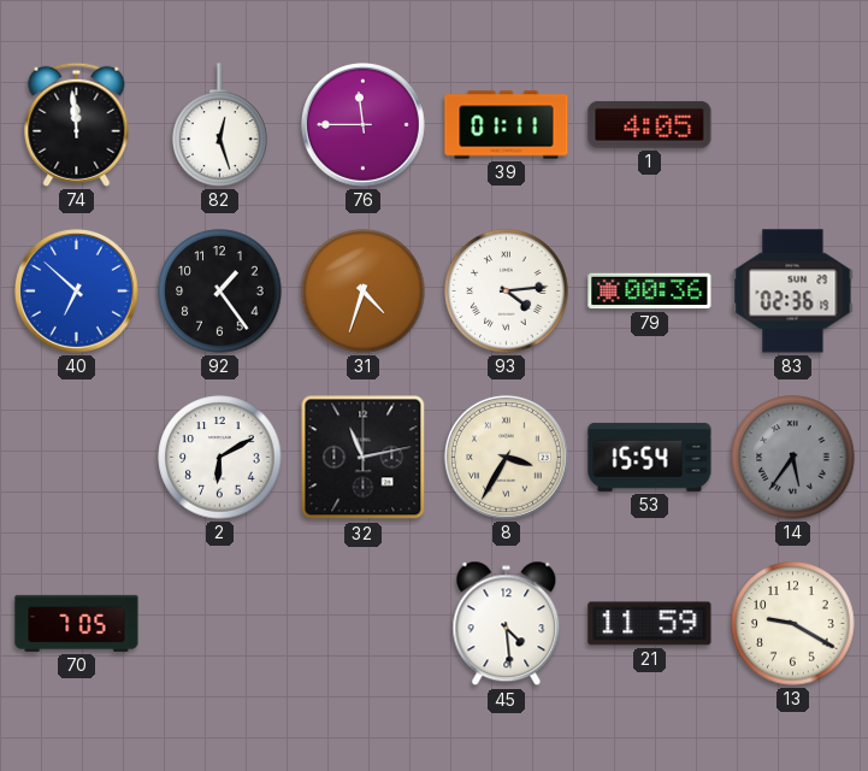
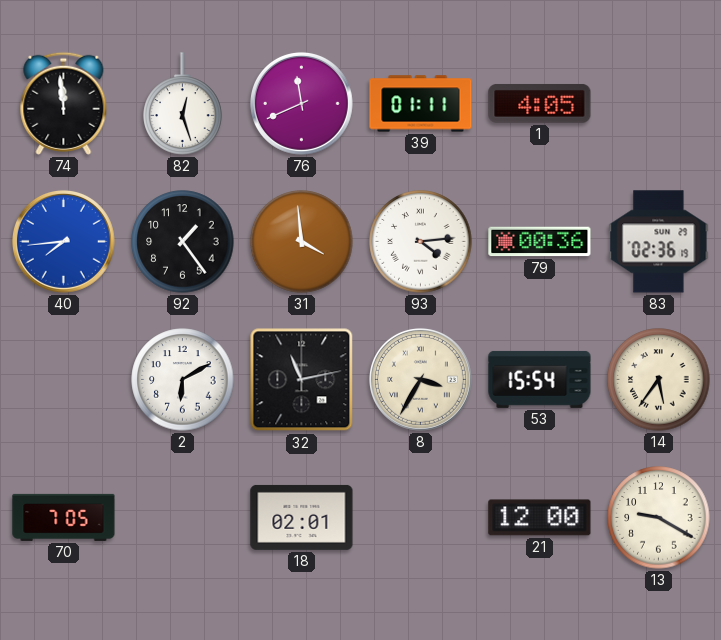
76: 11:45 -> 11:41 (301, 103)
40: 6:52 -> 7:44 (63, 241)
31: 4:33 -> 3:59 (302, 242)
14 dial: grey -> cream (659, 380)
18: none -> 02:01 (302, 517)
45: 4:29 -> none (507, 624)
21: 11:59 -> 12:00 (540, 518)
